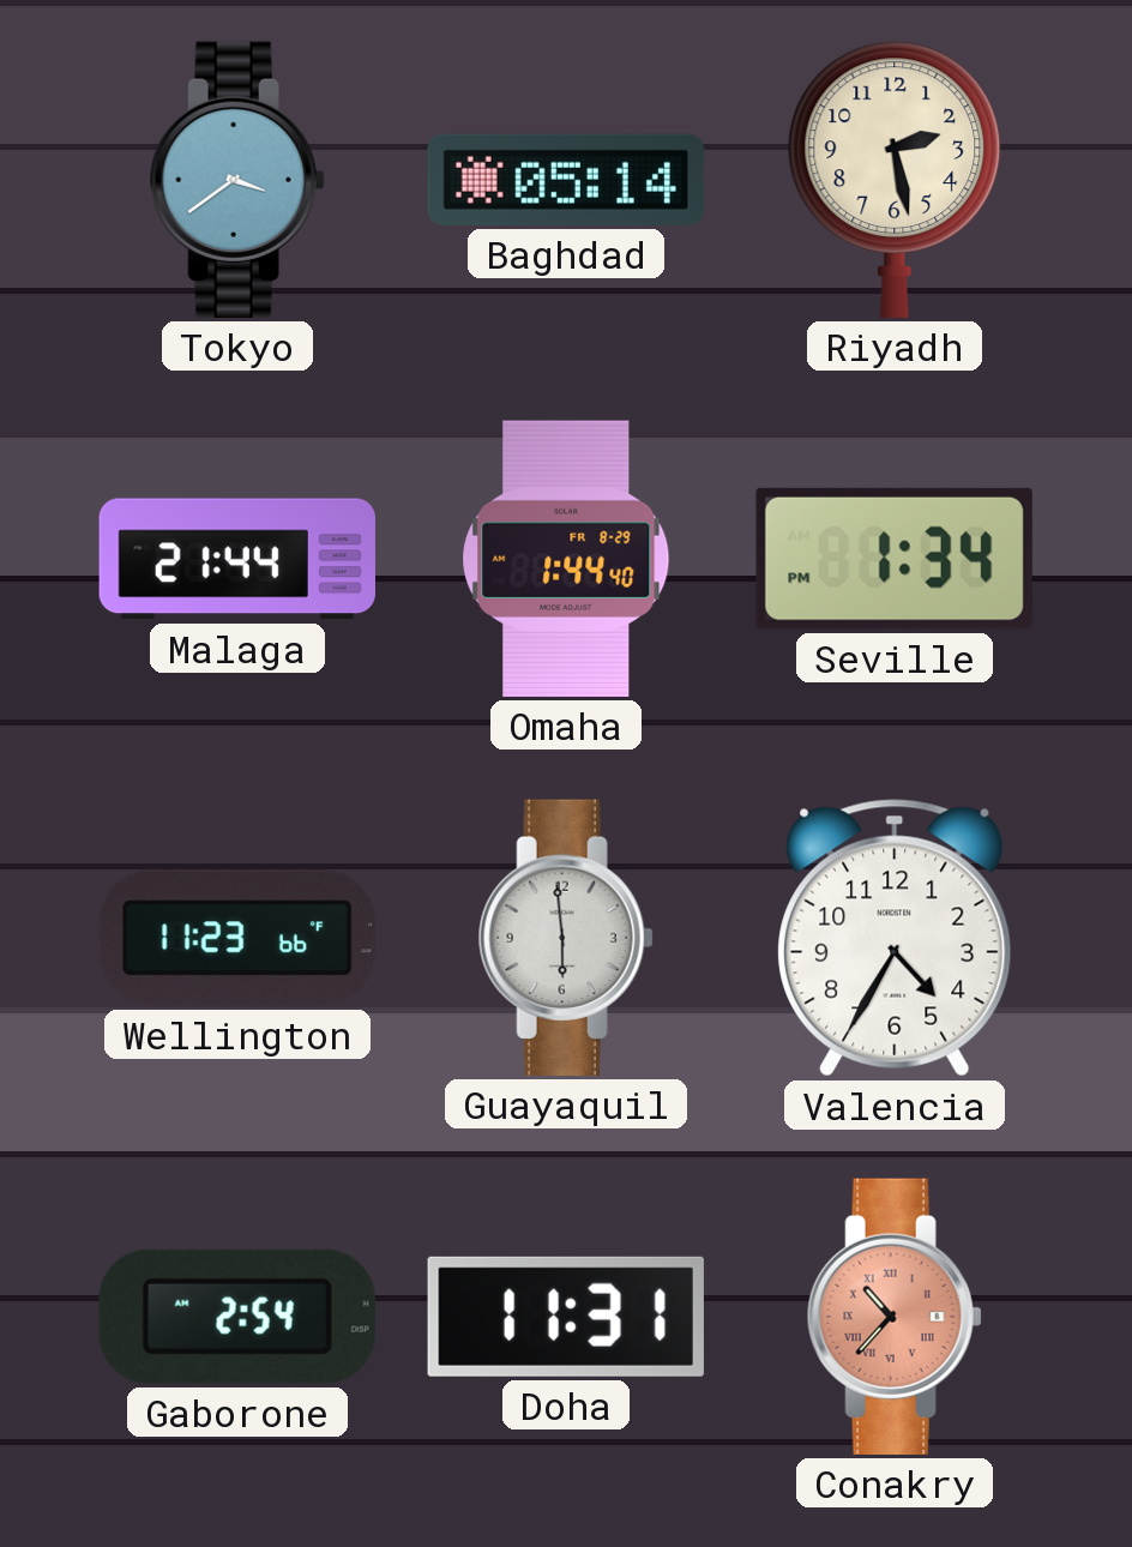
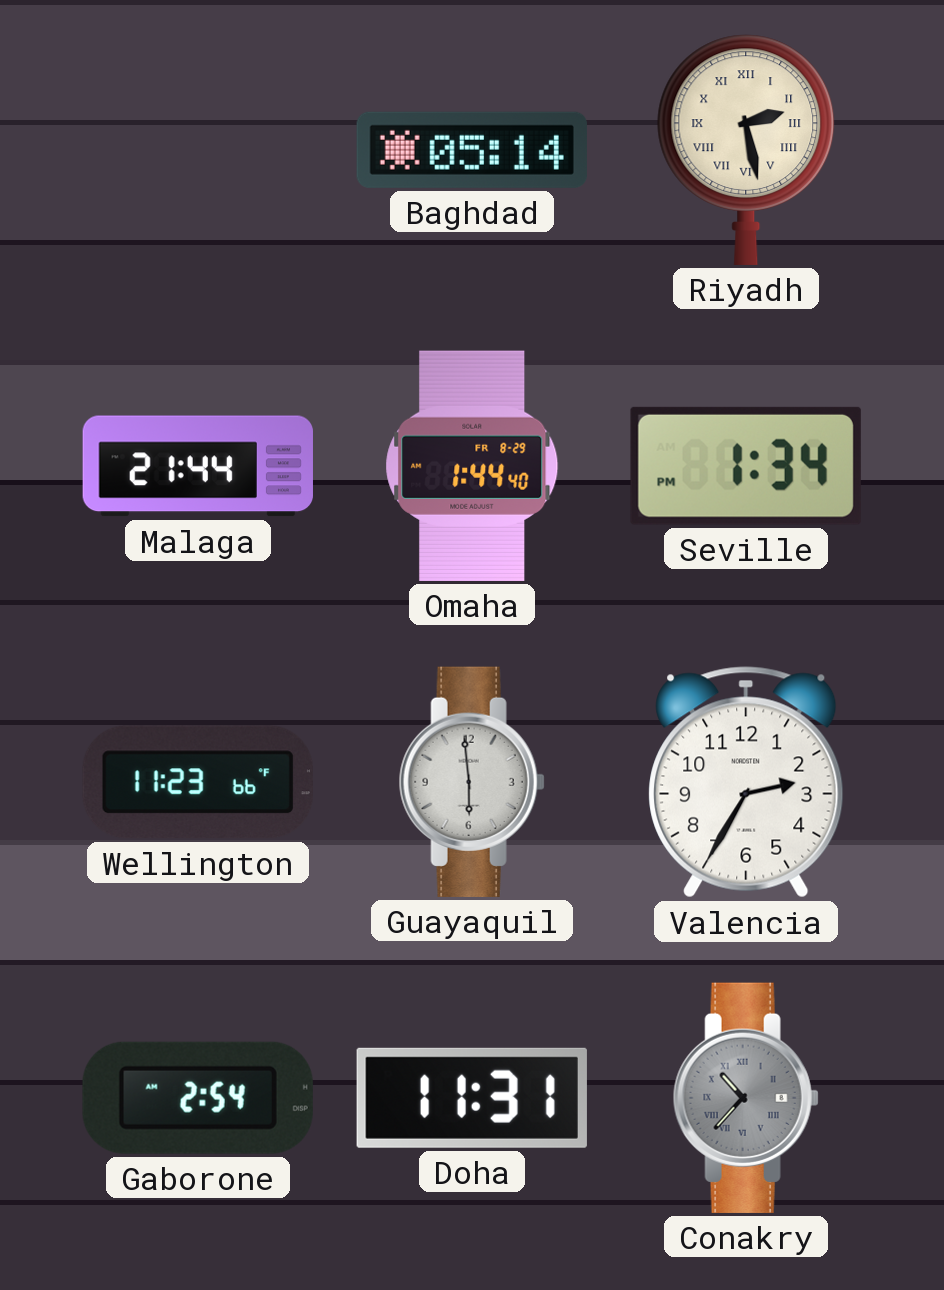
Tokyo: 3:39 -> none (237, 180)
Riyadh numerals: Arabic -> Roman (746, 150)
Valencia: 4:35 -> 2:35 (746, 782)
Conakry dial: salmon -> grey (746, 1098)
